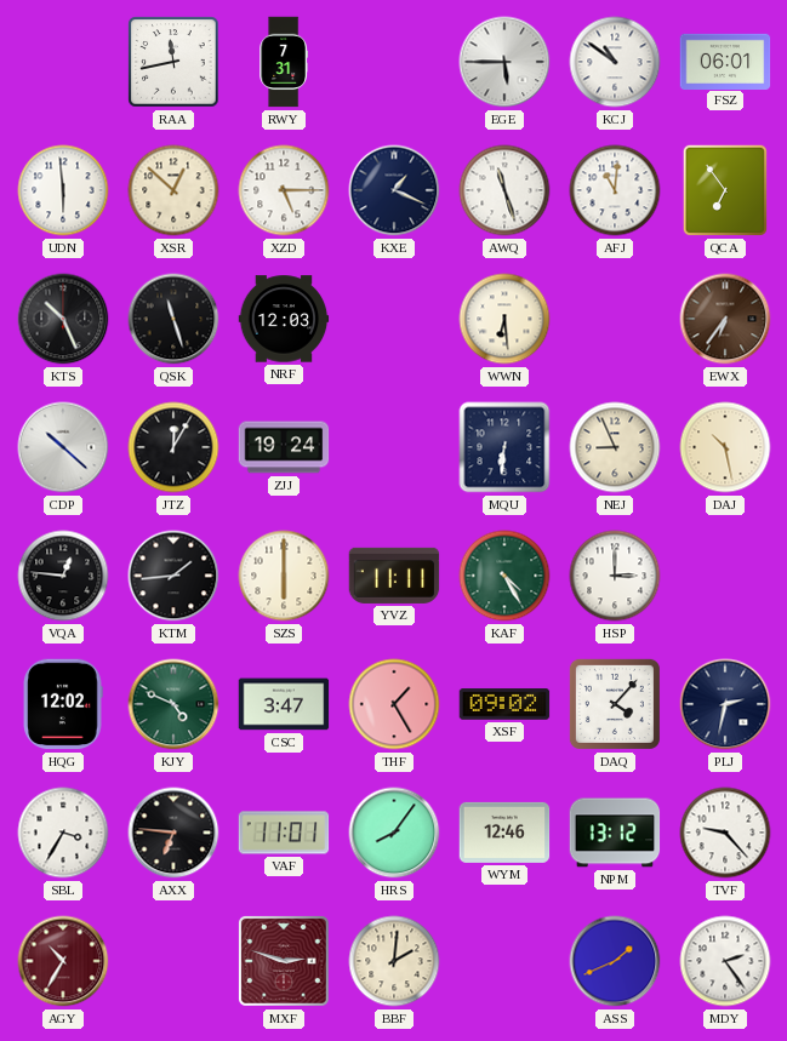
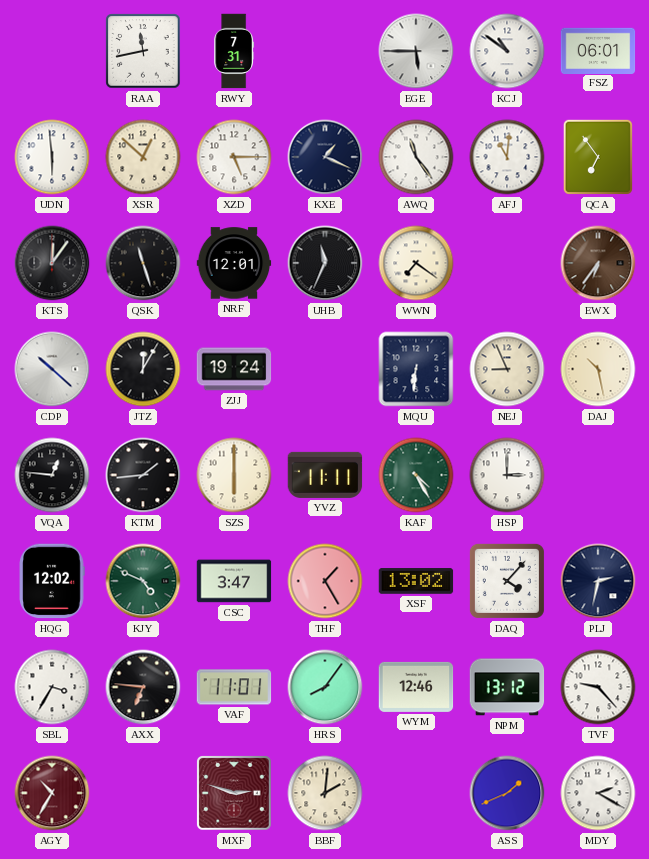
AWQ: 11:27 -> 11:24 (416, 157)
KTS: 10:26 -> 12:06 (52, 263)
NRF: 12:03 -> 12:01 (234, 263)
UHB: none -> 11:34 (325, 263)
WWN: 6:29 -> 7:21 (416, 263)
XSF: 09:02 -> 13:02 (416, 581)
MDY: 2:24 -> 2:20 (598, 793)
